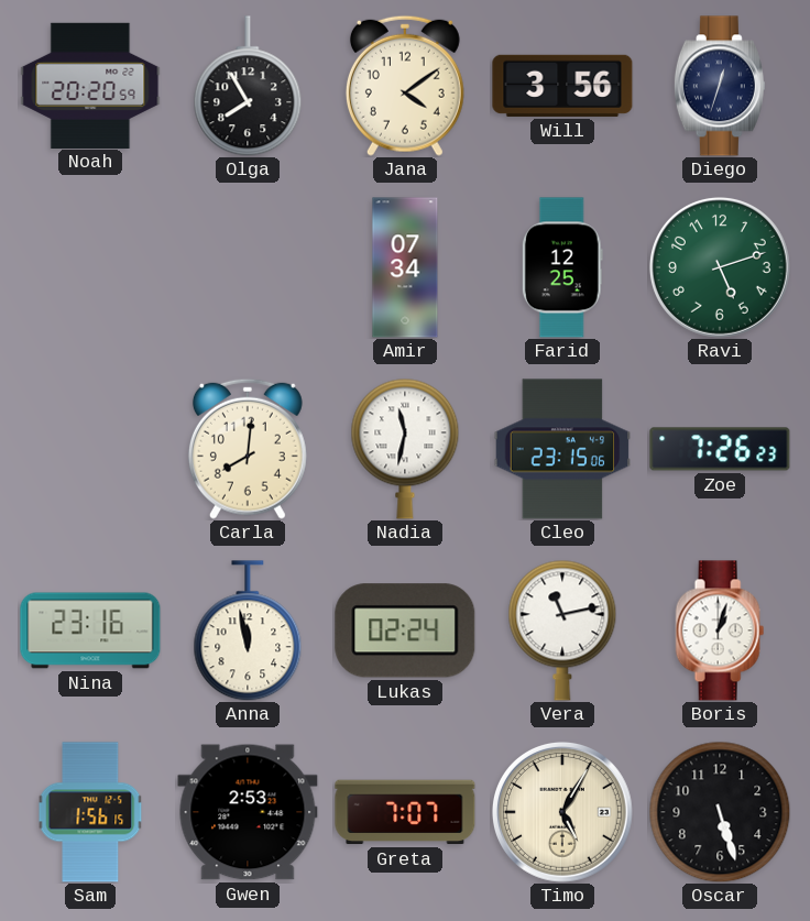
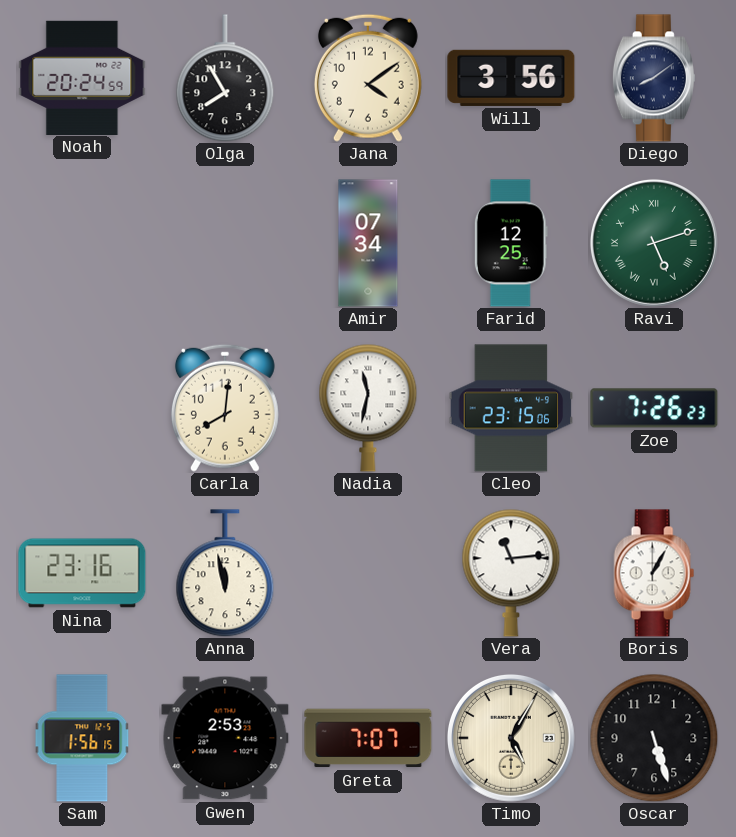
Noah: 20:20 -> 20:24 (82, 77)
Diego: 12:33 -> 8:09 (654, 78)
Ravi numerals: Arabic -> Roman (654, 243)
Lukas: 02:24 -> none (405, 631)
Vera: 11:13 -> 11:14 (511, 573)
Boris: 1:03 -> 1:05 (654, 573)
